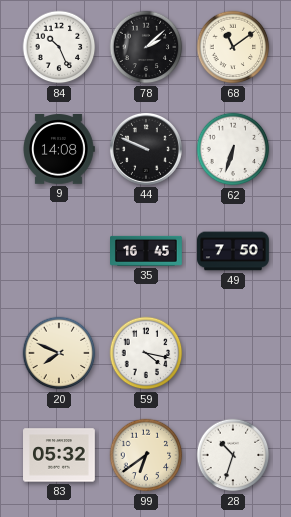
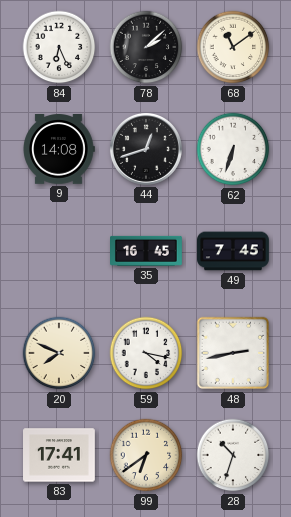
84: 10:26 -> 6:26 (59, 47)
44: 9:49 -> 12:42 (146, 149)
49: 7:50 -> 7:45 (234, 251)
48: none -> 2:43 (233, 353)
83: 05:32 -> 17:41 (60, 455)
